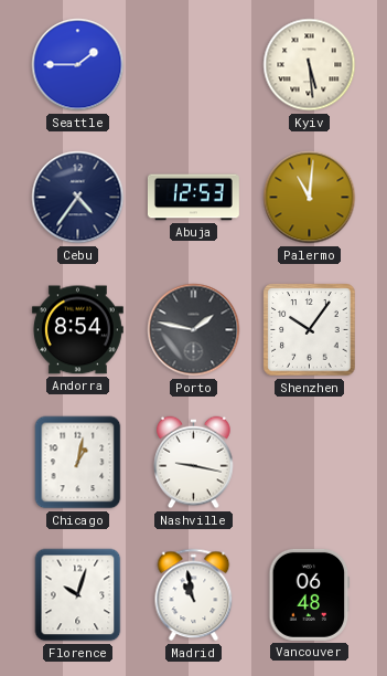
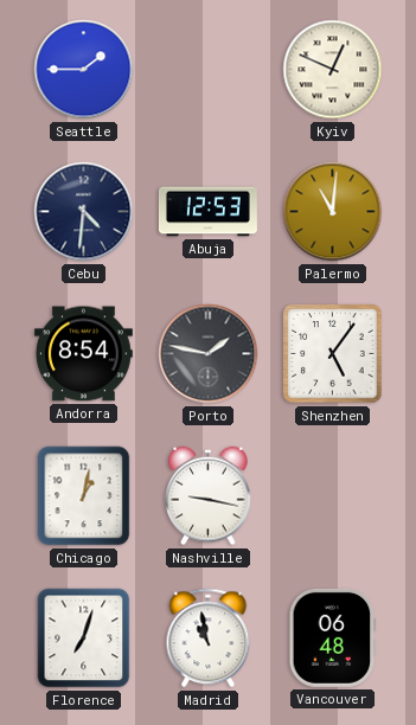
Kyiv: 5:29 -> 12:49 (333, 70)
Cebu: 4:36 -> 4:31 (84, 212)
Shenzhen: 10:06 -> 5:06 (333, 354)
Florence: 10:03 -> 7:03 (84, 639)
